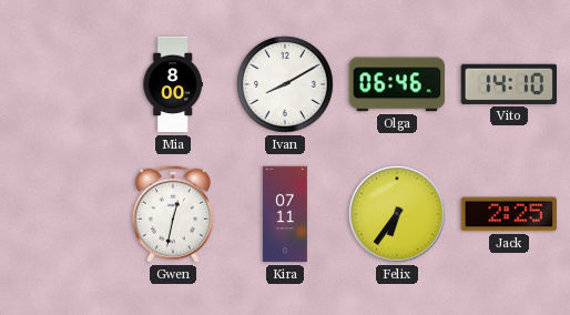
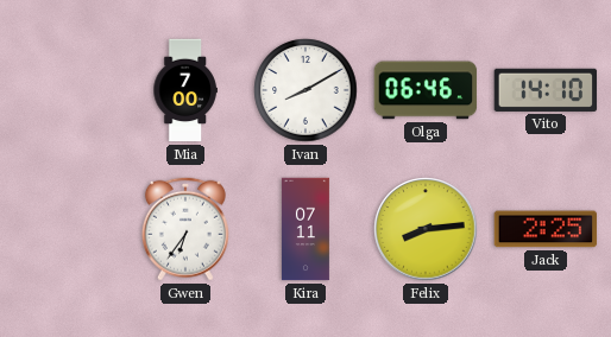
Mia: 8:00 -> 7:00 (185, 90)
Gwen: 12:32 -> 6:36 (185, 229)
Felix: 6:36 -> 8:14 (426, 229)
